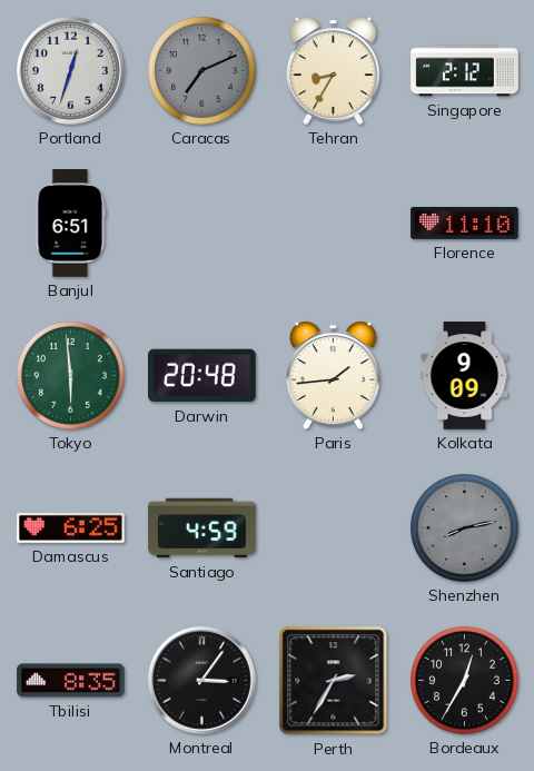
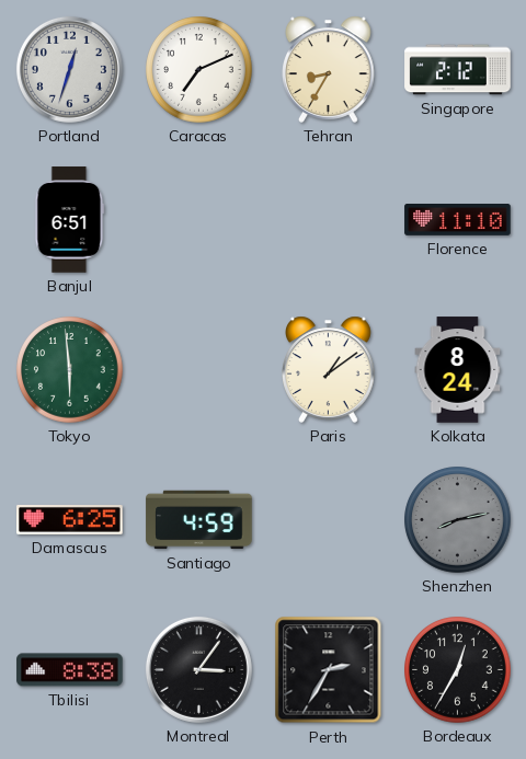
Caracas dial: grey -> white (199, 70)
Darwin: 20:48 -> none (202, 376)
Paris: 1:44 -> 1:09 (329, 369)
Kolkata: 9:09 -> 8:24 (458, 370)
Tbilisi: 8:35 -> 8:38 (70, 670)
